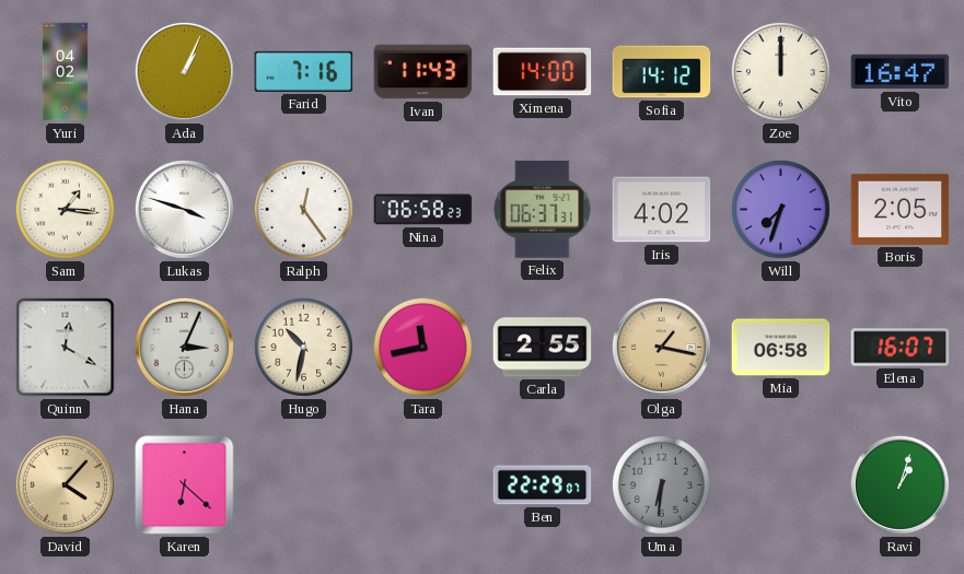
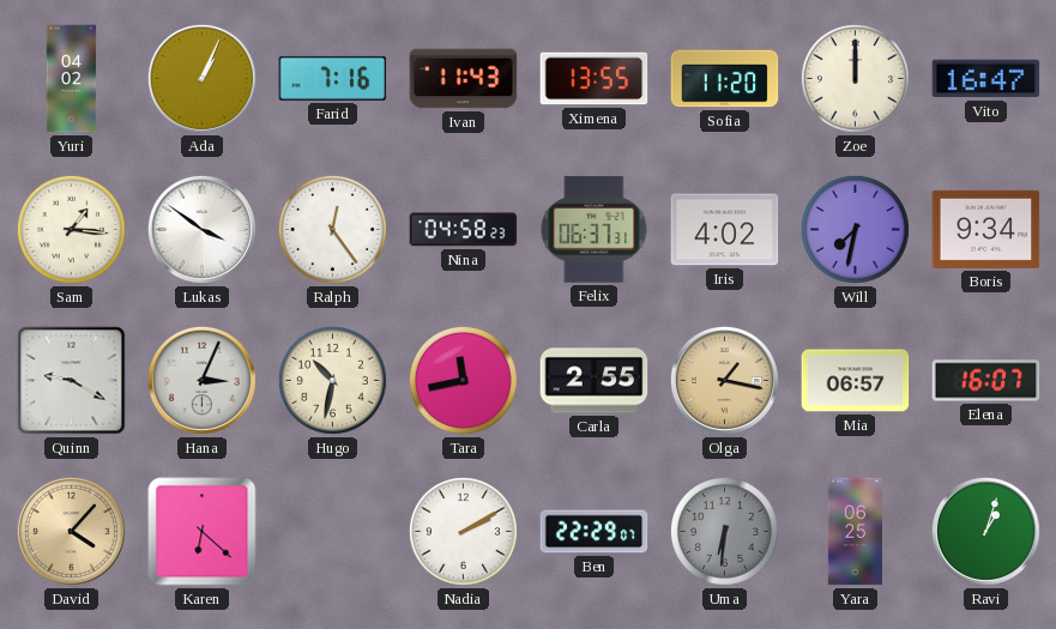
Ximena: 14:00 -> 13:55 (595, 79)
Sofia: 14:12 -> 11:20 (725, 79)
Lukas: 3:48 -> 3:51 (201, 229)
Nina: 06:58 -> 04:58 (464, 230)
Will: 7:33 -> 7:32 (855, 229)
Boris: 2:05 -> 9:34 (986, 229)
Quinn: 12:20 -> 9:20 (72, 381)
Mia: 06:58 -> 06:57 (856, 381)
Nadia: none -> 2:10 (463, 531)
Yara: none -> 06:25 (855, 532)
